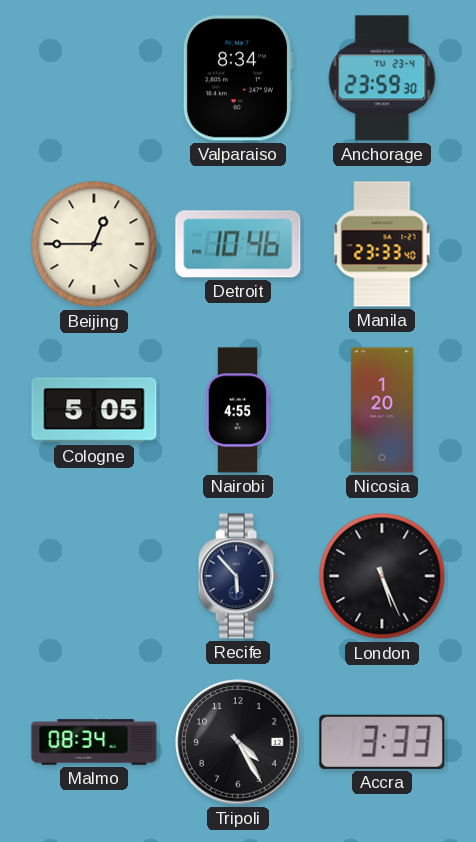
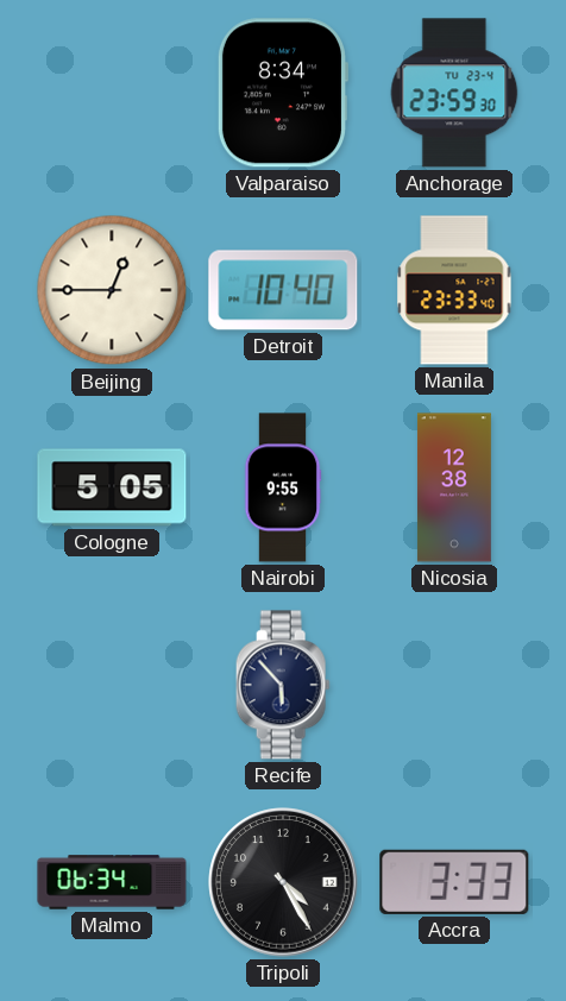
Detroit: 10:46 -> 10:40 (283, 290)
Nairobi: 4:55 -> 9:55 (283, 487)
Nicosia: 1:20 -> 12:38 (454, 487)
London: 5:26 -> none (382, 576)
Malmo: 08:34 -> 06:34 (112, 882)
